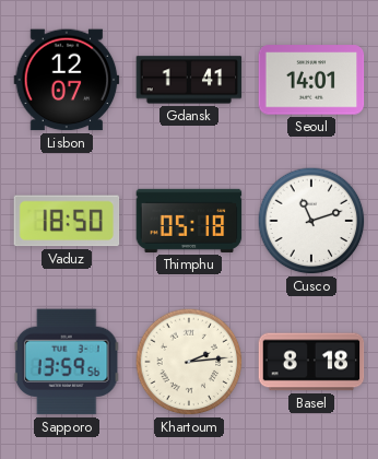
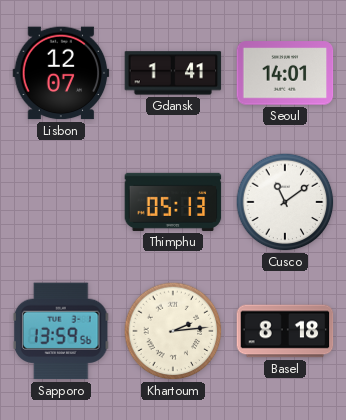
Vaduz: 18:50 -> none (67, 221)
Thimphu: 05:18 -> 05:13 (173, 202)
Cusco: 11:12 -> 11:09 (285, 202)
